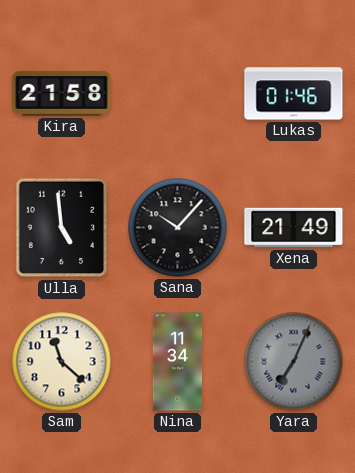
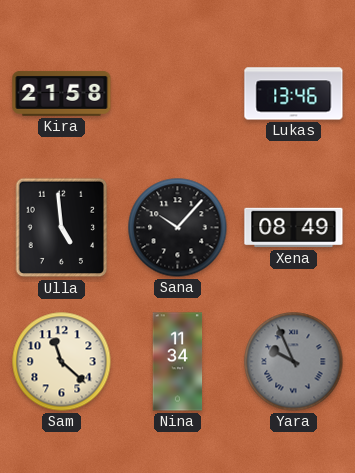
Lukas: 01:46 -> 13:46 (294, 94)
Xena: 21:49 -> 08:49 (294, 228)
Yara: 7:04 -> 9:56 (294, 362)
